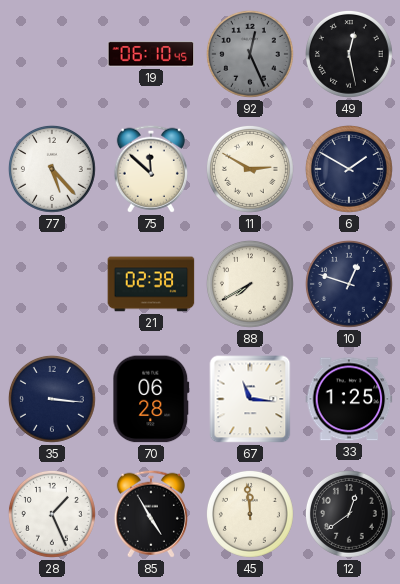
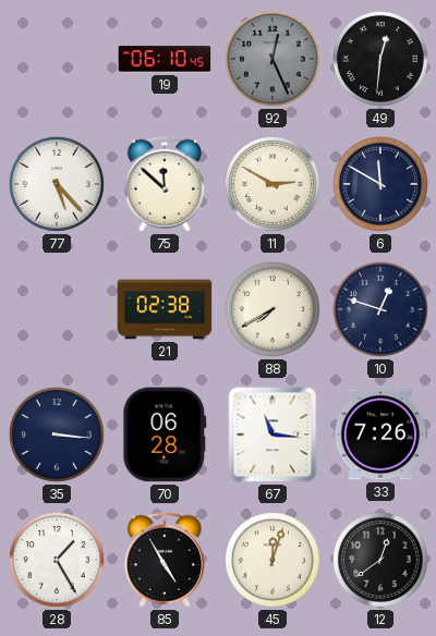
49: 12:28 -> 12:31 (380, 59)
6: 1:50 -> 11:50 (380, 184)
33: 1:25 -> 7:26 (380, 435)
28: 1:26 -> 1:25 (57, 560)
45: 11:59 -> 12:03 (272, 560)
